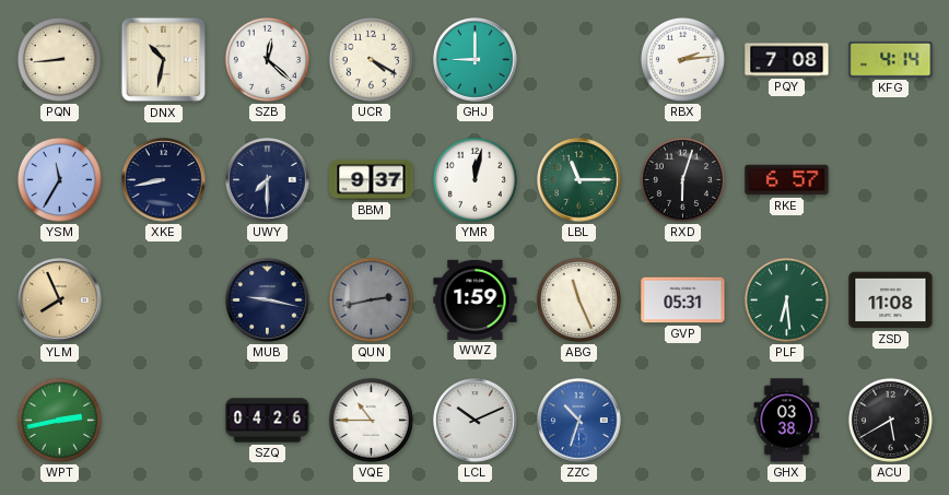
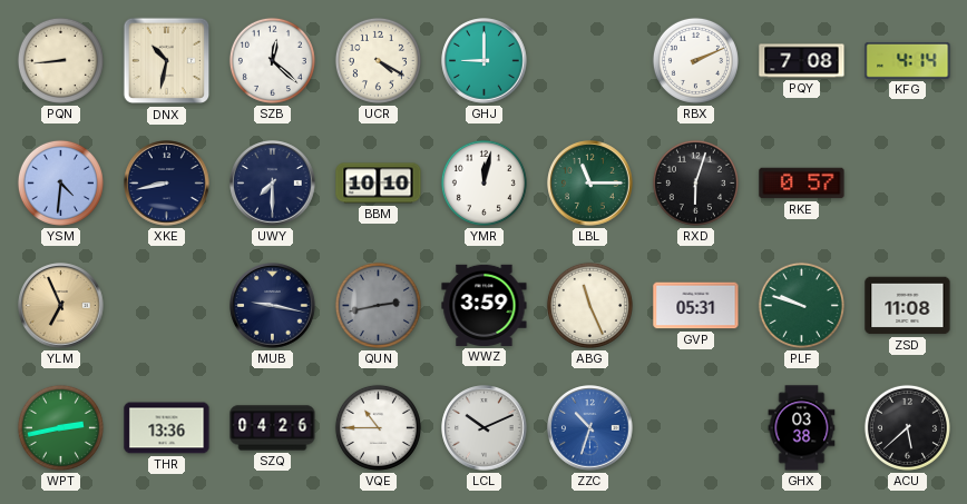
RBX: 2:14 -> 2:11 (695, 60)
YSM: 11:35 -> 4:31 (60, 182)
BBM: 9:37 -> 10:10 (379, 184)
RKE: 6:57 -> 0:57 (802, 184)
YLM: 7:56 -> 6:56 (61, 306)
WWZ: 1:59 -> 3:59 (485, 305)
PLF: 6:29 -> 9:48 (801, 305)
THR: none -> 13:36 (167, 428)
ACU: 5:40 -> 5:38 (907, 427)
